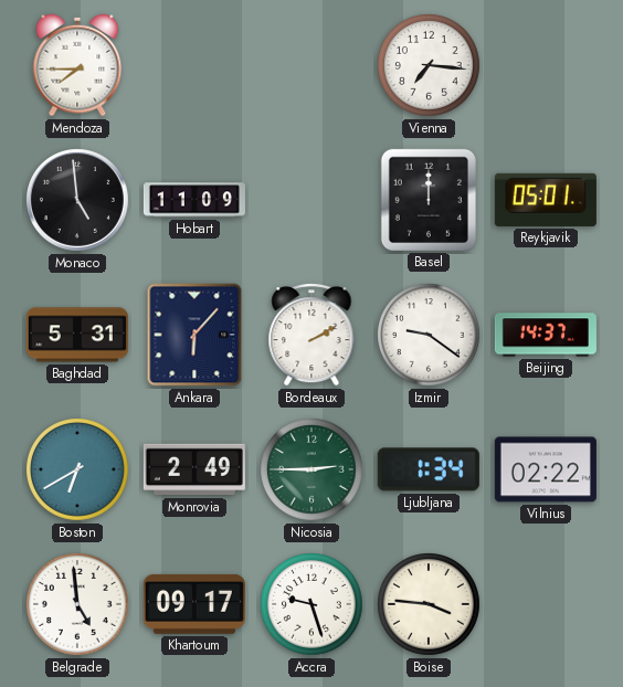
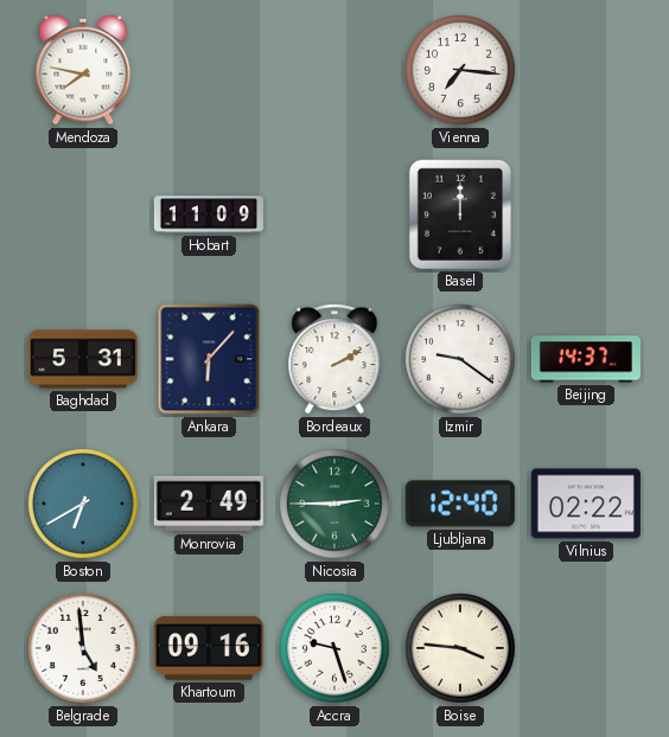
Mendoza: 7:45 -> 7:47 (83, 70)
Monaco: 4:59 -> none (77, 200)
Reykjavik: 05:01 -> none (546, 200)
Ljubljana: 1:34 -> 12:40 (460, 504)
Khartoum: 09:17 -> 09:16 (209, 648)
